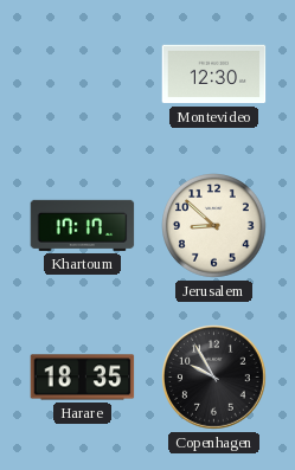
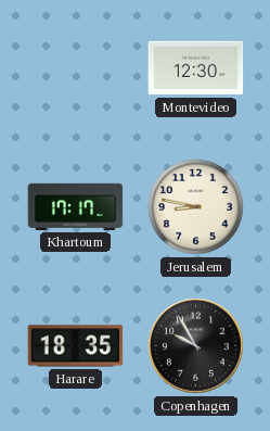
Jerusalem: 8:52 -> 8:47 (196, 207)
